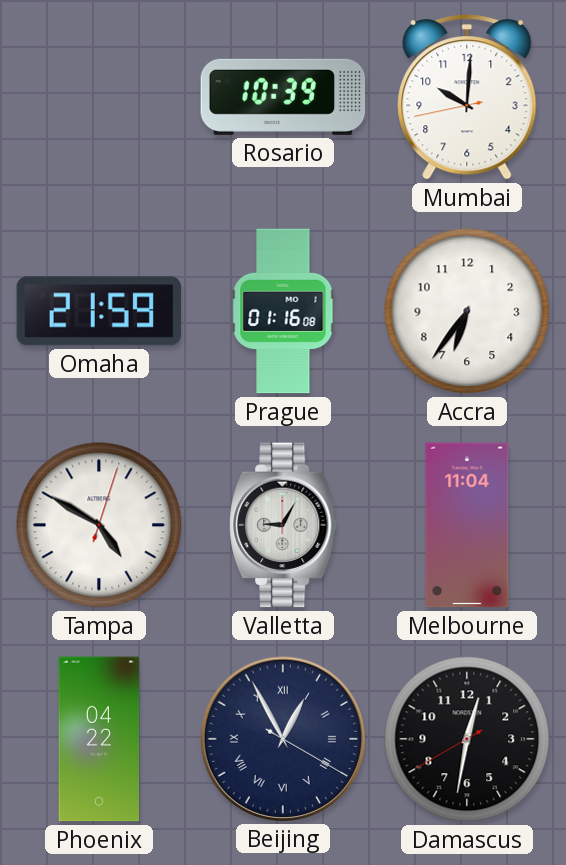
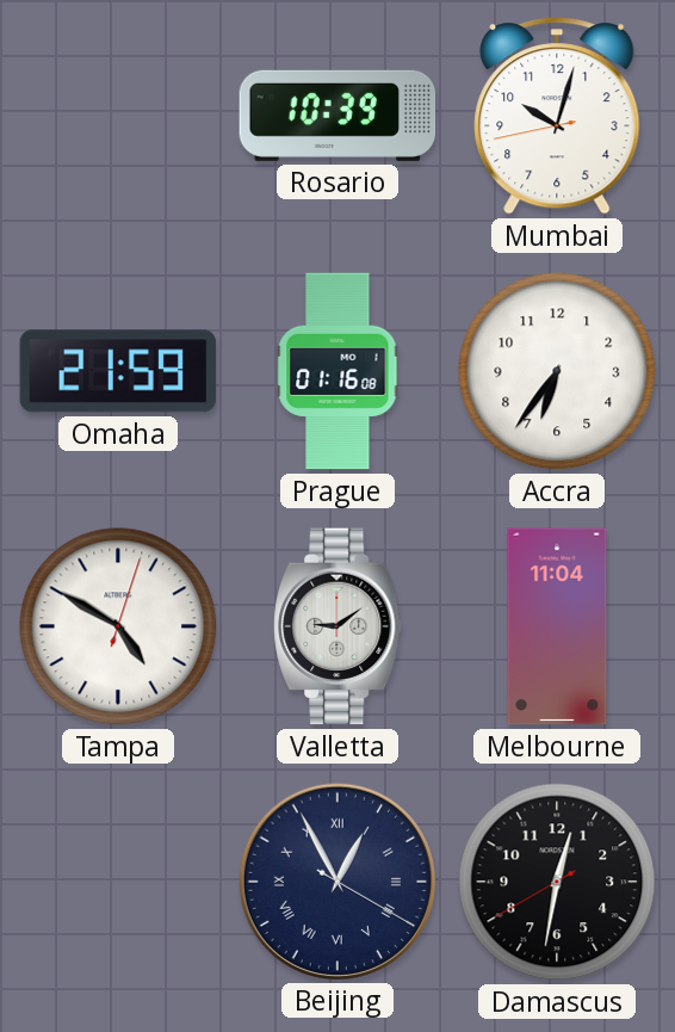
Mumbai: 10:00 -> 10:02 (557, 116)
Valletta: 9:05 -> 9:09 (337, 626)
Phoenix: 04:22 -> none (99, 739)
